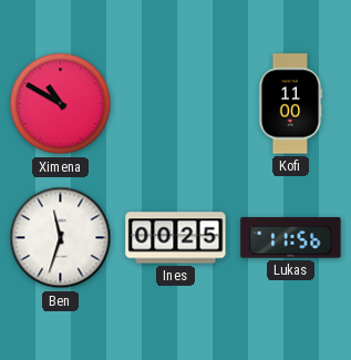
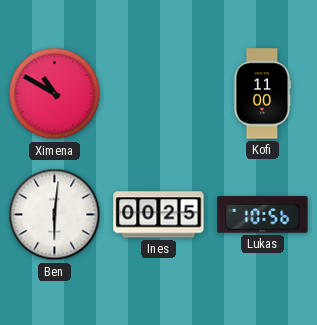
Ben: 11:33 -> 6:01 (55, 215)
Lukas: 11:56 -> 10:56 (263, 215)
